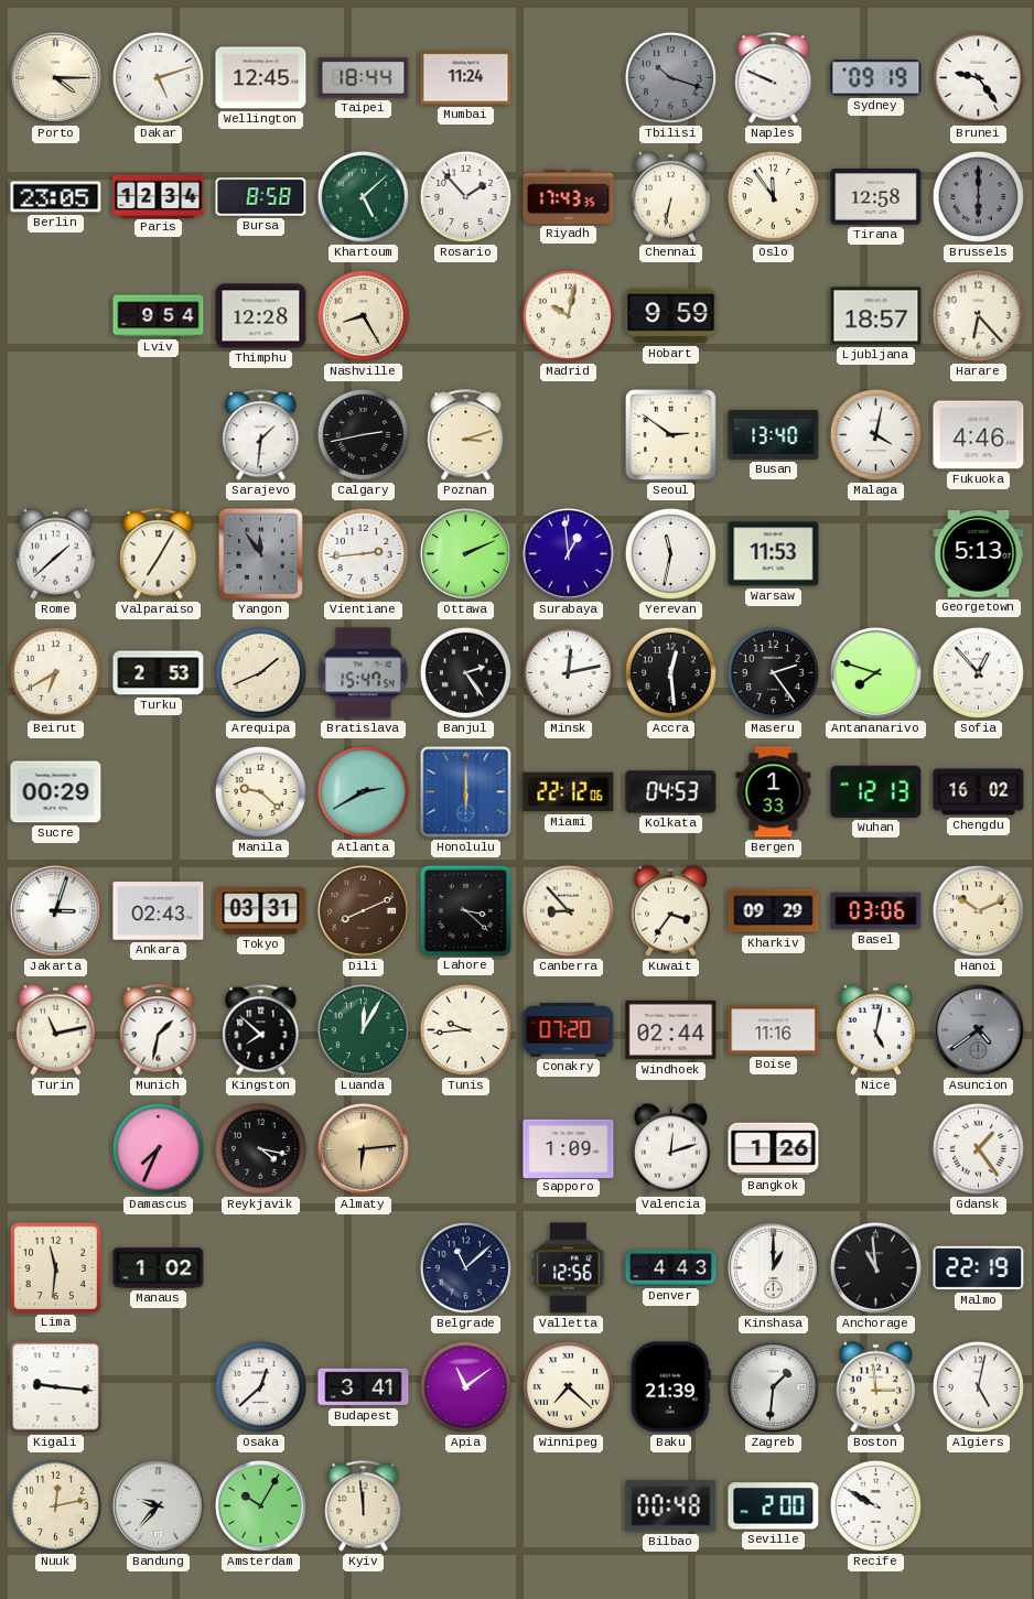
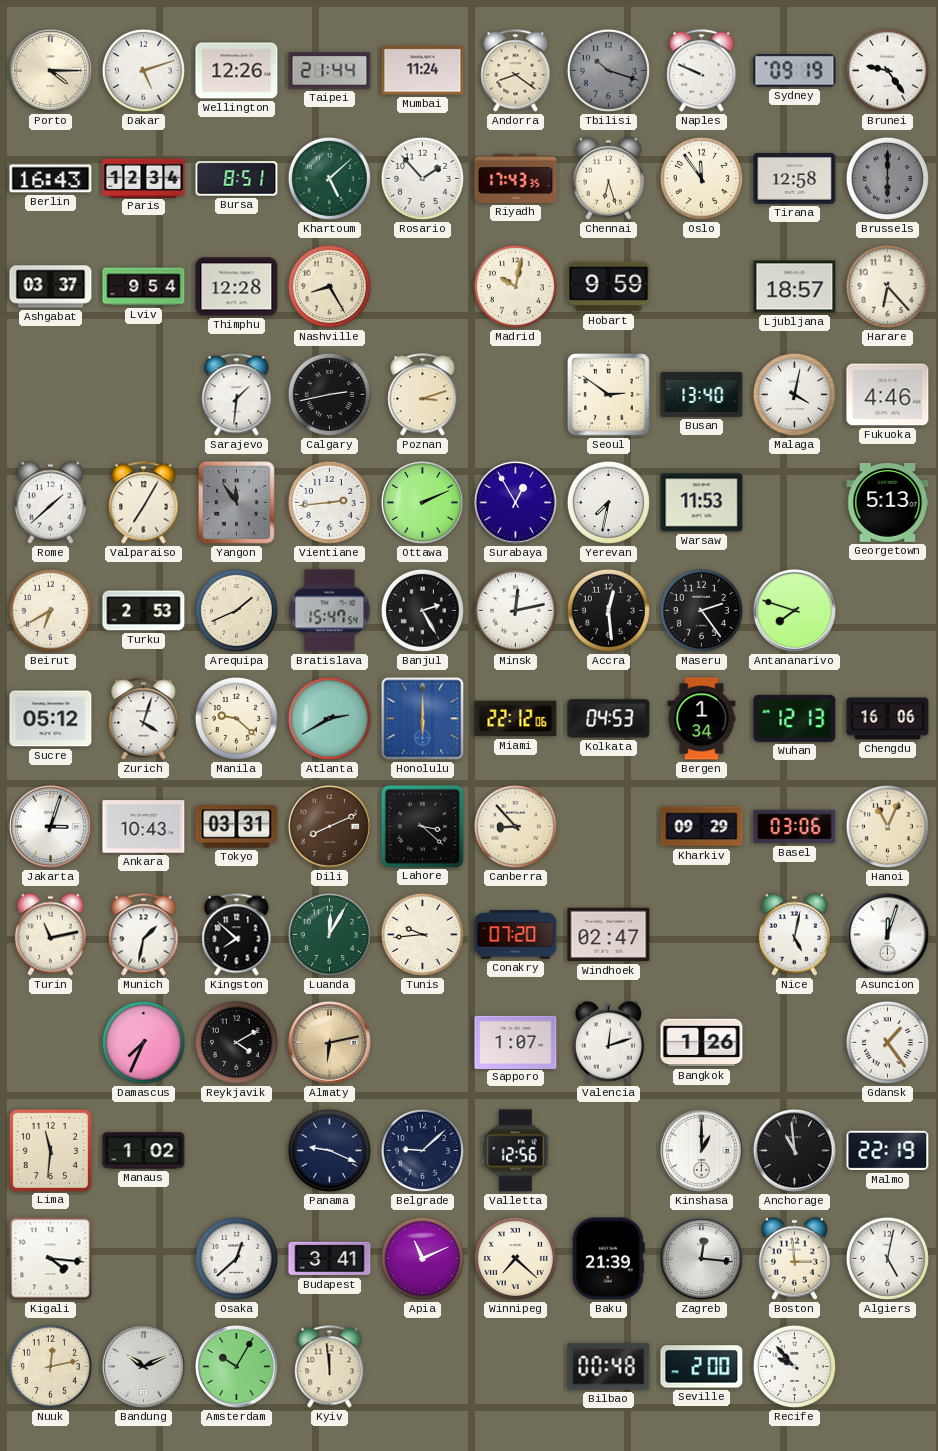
Wellington: 12:45 -> 12:26 (237, 71)
Taipei: 18:44 -> 21:44 (330, 71)
Andorra: none -> 8:21 (516, 71)
Berlin: 23:05 -> 16:43 (51, 179)
Bursa: 8:58 -> 8:51 (237, 179)
Chennai: 6:32 -> 6:27 (608, 178)
Ashgabat: none -> 03:37 (51, 287)
Surabaya: 12:59 -> 12:55 (515, 502)
Yerevan: 11:32 -> 7:32 (608, 502)
Banjul: 2:24 -> 2:25 (422, 610)
Sofia: 12:53 -> none (978, 672)
Sucre: 00:29 -> 05:12 (51, 719)
Zurich: none -> 4:03 (144, 719)
Bergen: 1:33 -> 1:34 (702, 719)
Chengdu: 16:02 -> 16:06 (888, 719)
Ankara: 02:43 -> 10:43 (144, 827)
Kuwait: 3:36 -> none (670, 910)
Hanoi: 10:11 -> 11:04 (887, 826)
Windhoek: 02:44 -> 02:47 (609, 935)
Boise: 11:16 -> none (774, 1030)
Asuncion: 4:39 -> 12:03 (887, 934)
Asuncion dial: grey -> white (887, 934)
Reykjavik: 4:17 -> 4:10 (236, 1042)
Almaty: 6:14 -> 6:13 (329, 1042)
Sapporo: 1:09 -> 1:07 (516, 1042)
Panama: none -> 9:19 (329, 1150)
Belgrade: 11:08 -> 9:08 (422, 1150)
Denver: 4:43 -> none (671, 1268)
Kigali: 9:16 -> 4:16 (51, 1259)
Apia: 11:09 -> 11:11 (422, 1258)
Zagreb: 1:31 -> 12:16 (701, 1258)
Bandung: 9:37 -> 10:11 (143, 1366)
Recife: 9:50 -> 9:53 (794, 1366)
